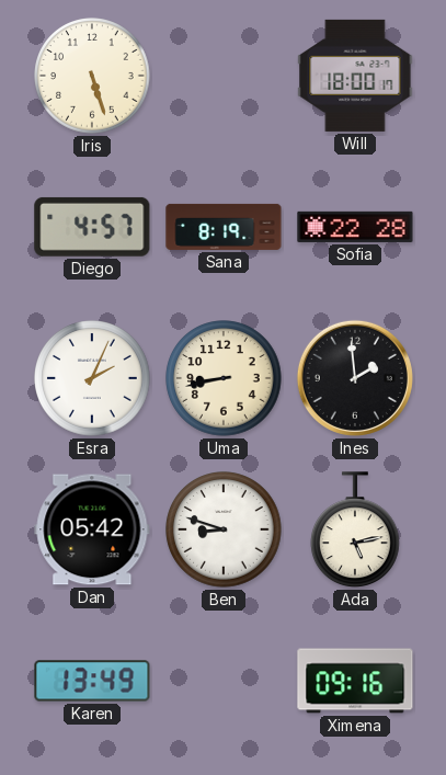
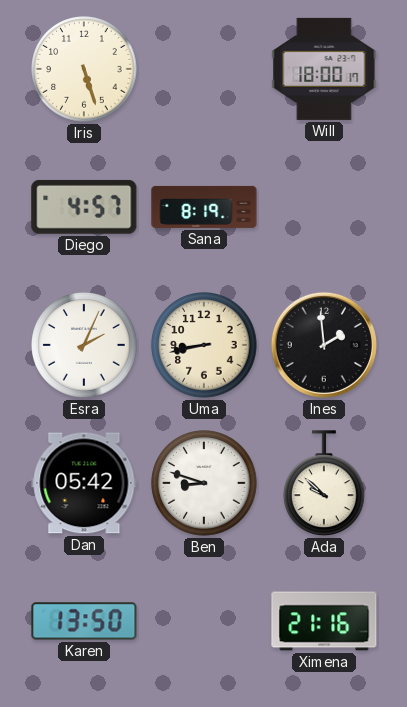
Sofia: 22:28 -> none (355, 227)
Ada: 5:13 -> 9:52 (325, 484)
Karen: 13:49 -> 13:50 (84, 621)
Ximena: 09:16 -> 21:16 (324, 621)
